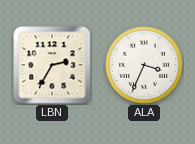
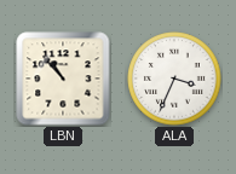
LBN: 2:35 -> 10:53 (63, 79)
